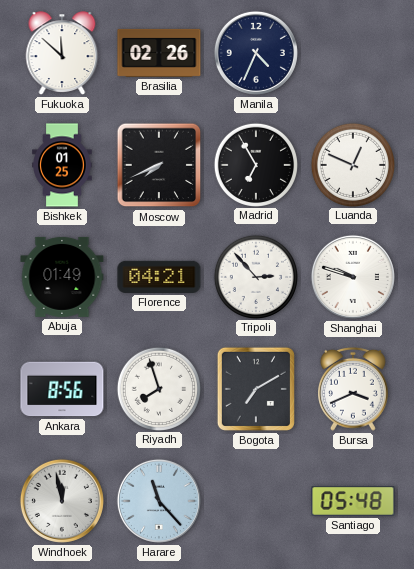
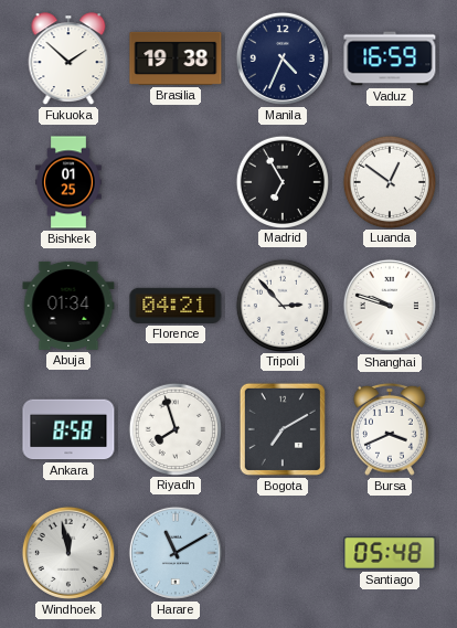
Fukuoka: 11:52 -> 1:52 (68, 58)
Brasilia: 02:26 -> 19:38 (176, 58)
Vaduz: none -> 16:59 (390, 58)
Moscow: 7:41 -> none (159, 165)
Luanda: 12:49 -> 12:51 (389, 181)
Abuja: 01:49 -> 01:34 (68, 306)
Ankara: 8:56 -> 8:58 (68, 429)
Harare: 11:23 -> 11:10 (176, 553)
